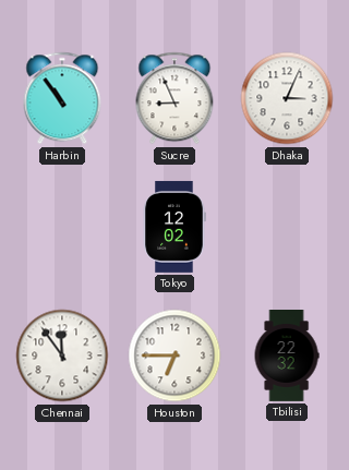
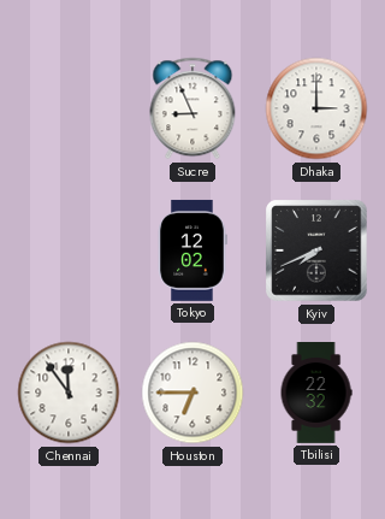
Harbin: 10:54 -> none (62, 98)
Dhaka: 3:04 -> 3:00 (316, 108)
Kyiv: none -> 7:41 (316, 250)
